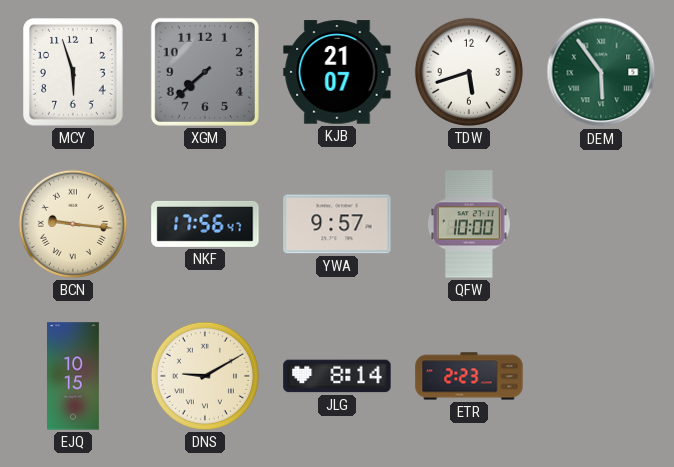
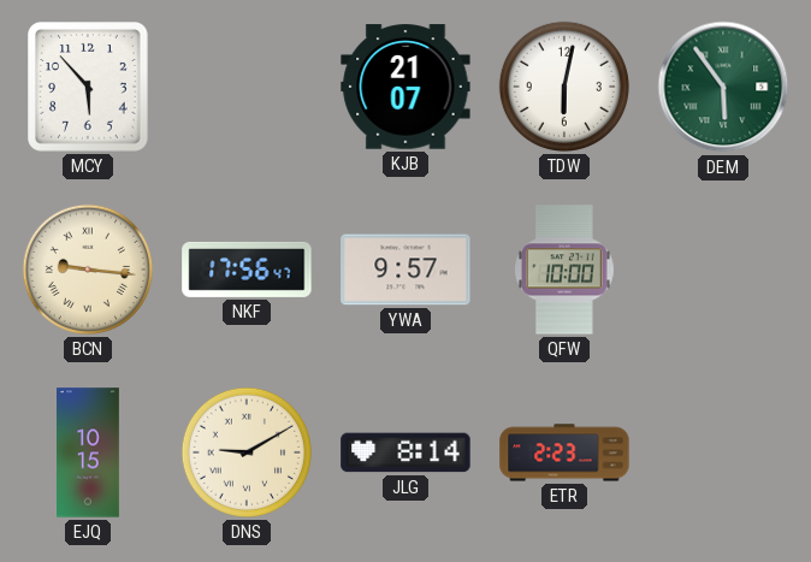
MCY: 5:57 -> 5:53 (89, 88)
XGM: 7:38 -> none (205, 72)
TDW: 5:42 -> 6:02 (564, 87)
